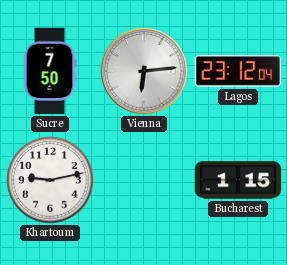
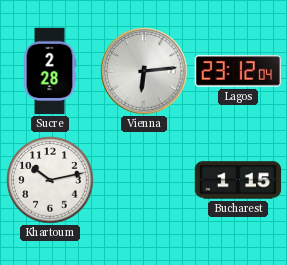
Sucre: 7:50 -> 2:28 (50, 71)
Khartoum: 9:13 -> 10:13 (50, 180)
